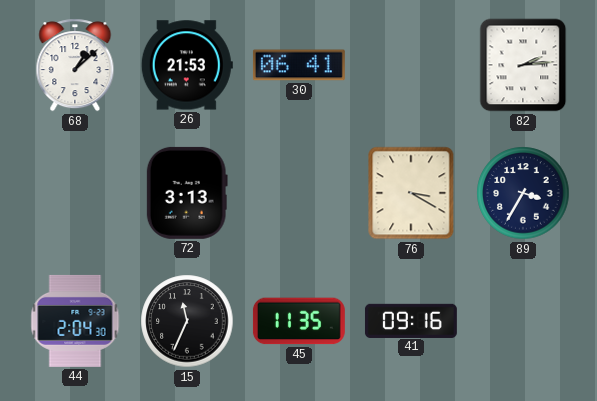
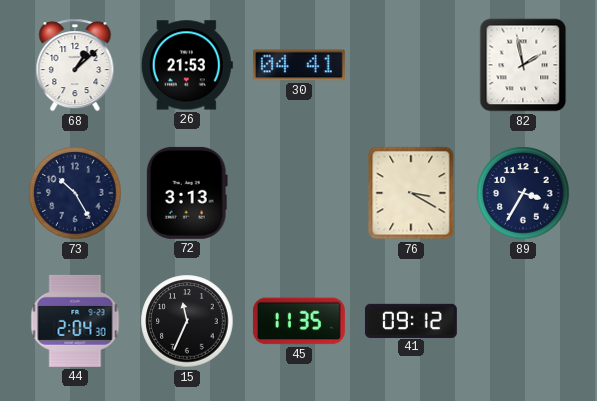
30: 06:41 -> 04:41 (299, 65)
82: 2:14 -> 1:58 (523, 65)
73: none -> 10:25 (75, 193)
41: 09:16 -> 09:12 (411, 320)
